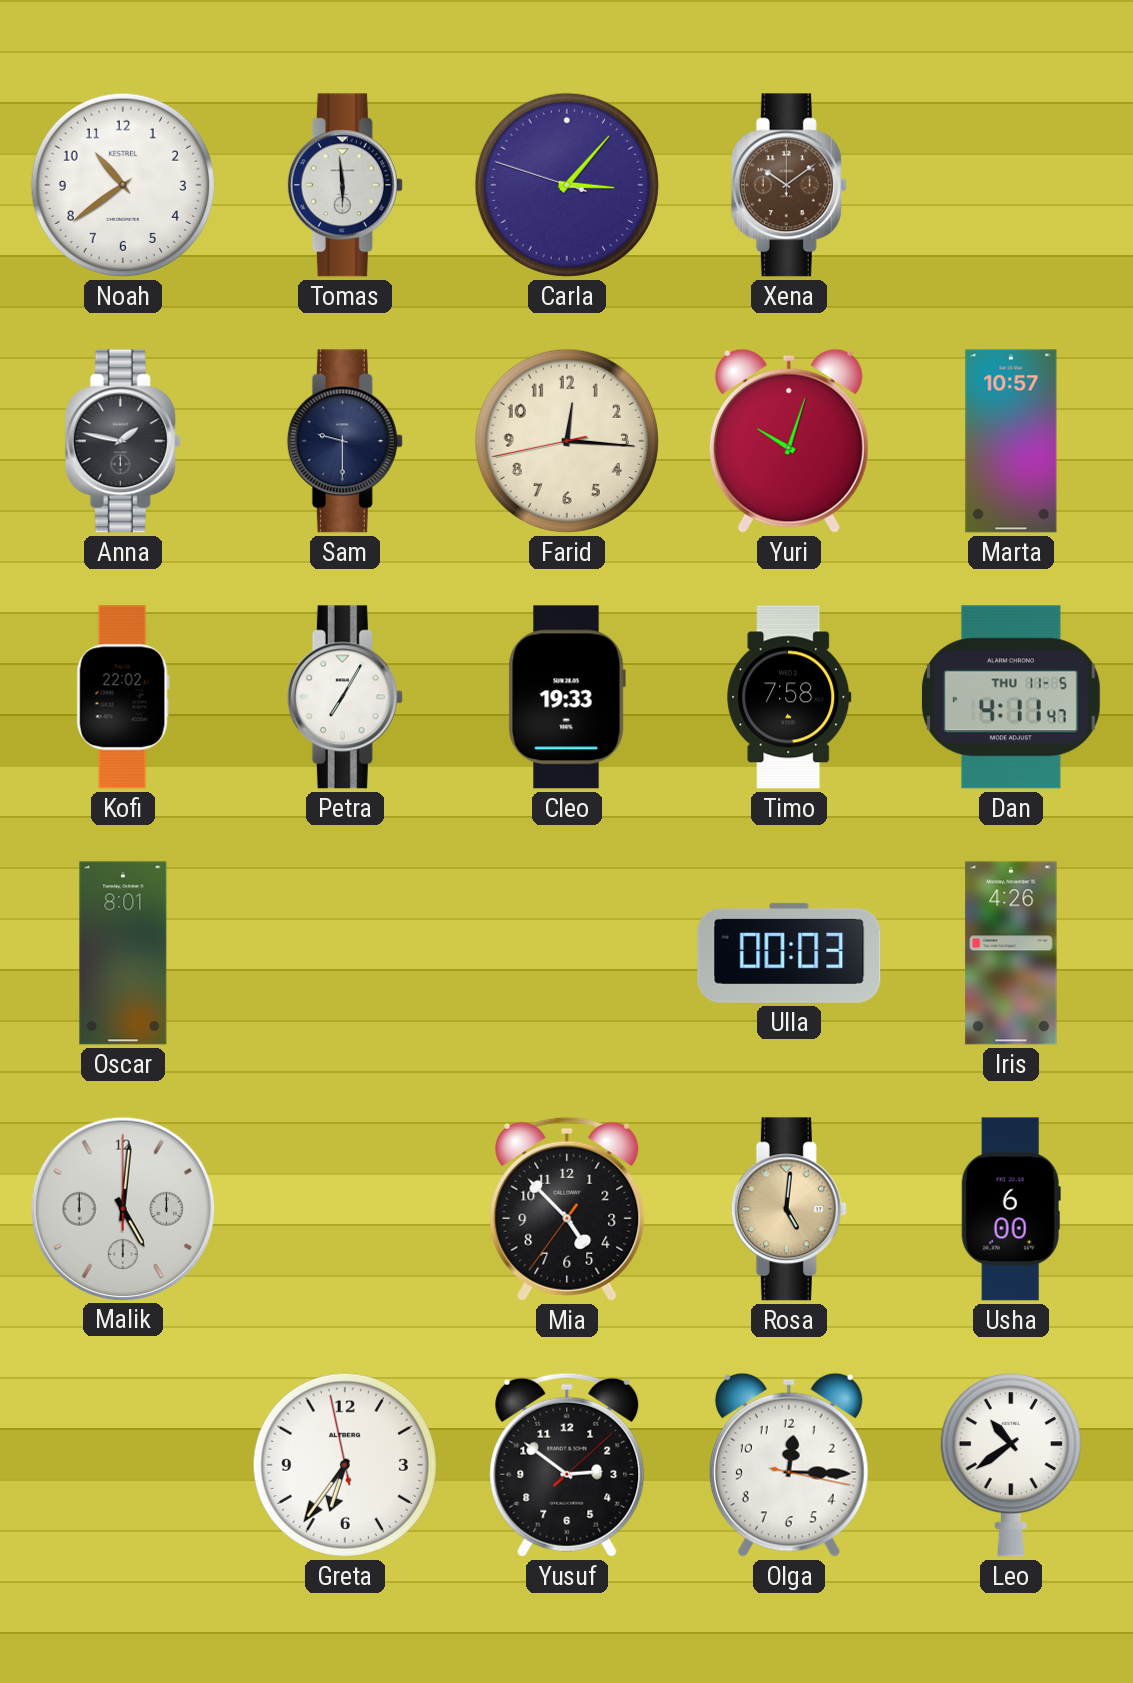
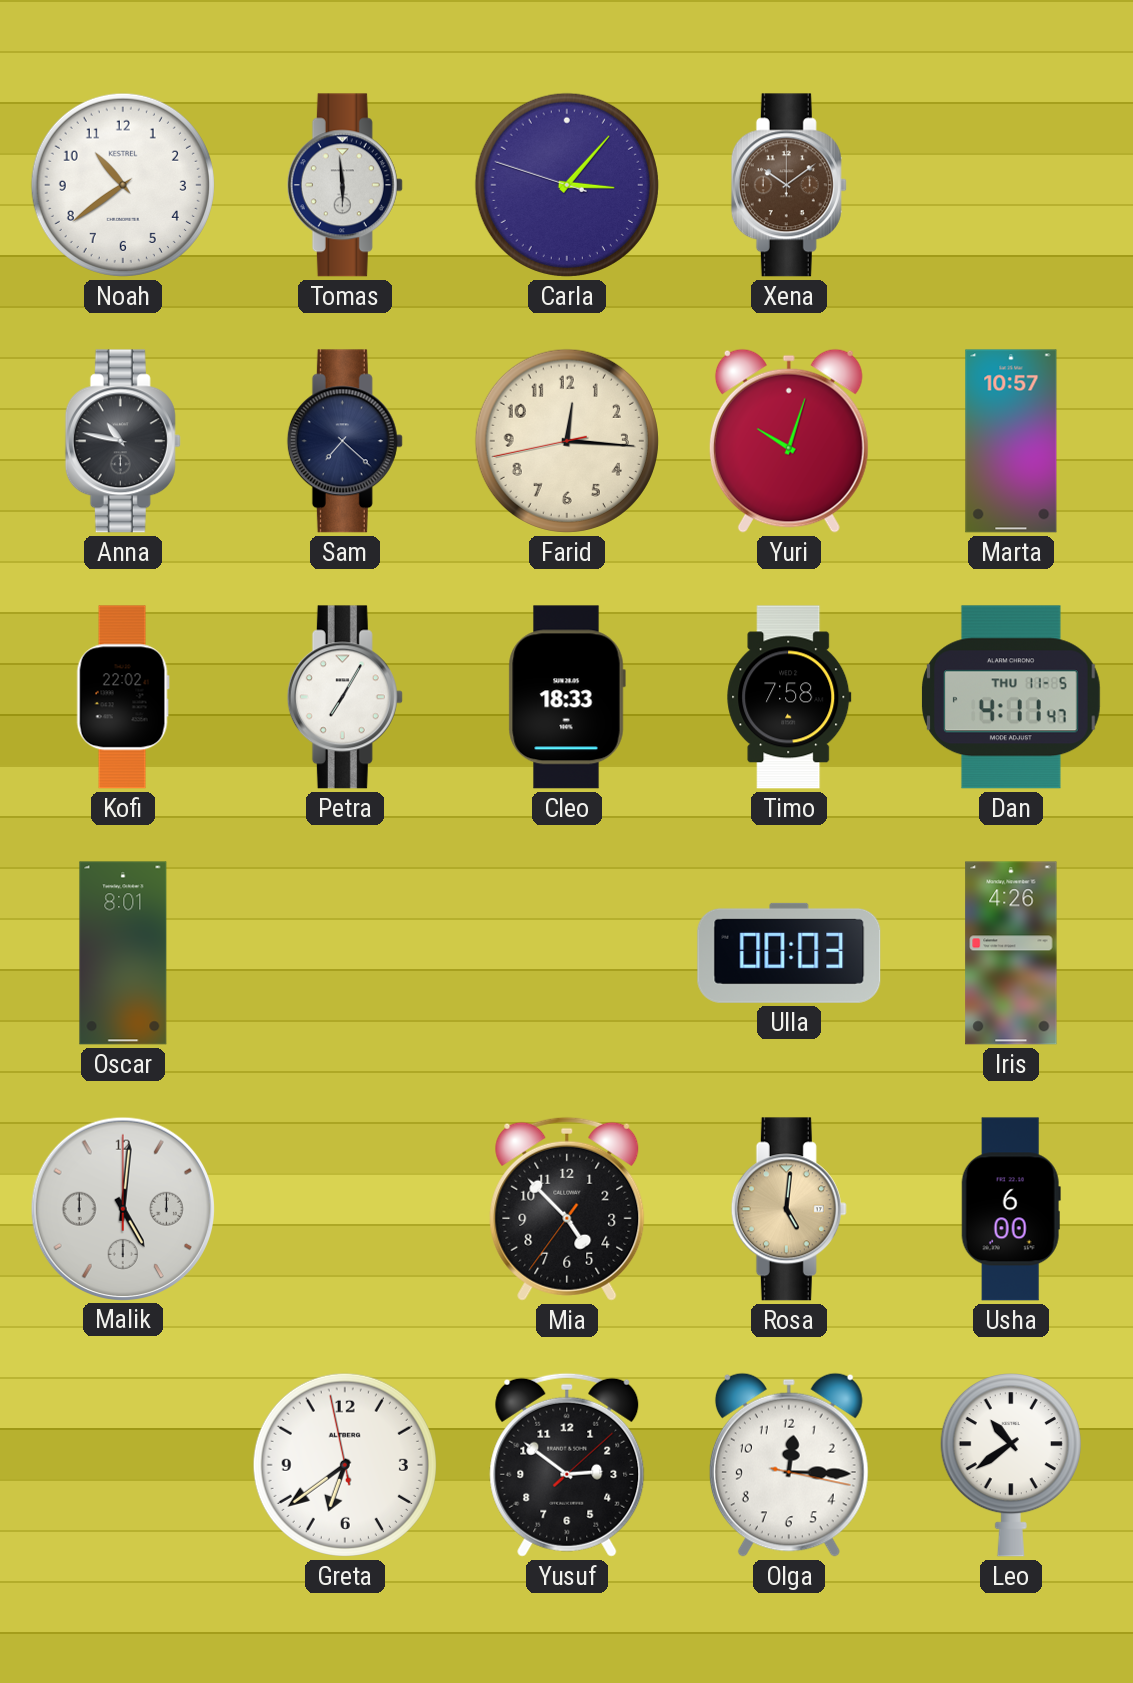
Anna: 1:47 -> 10:47 (123, 441)
Sam: 9:30 -> 7:22 (345, 441)
Cleo: 19:33 -> 18:33 (567, 697)
Greta: 6:35 -> 6:38 (345, 1465)
